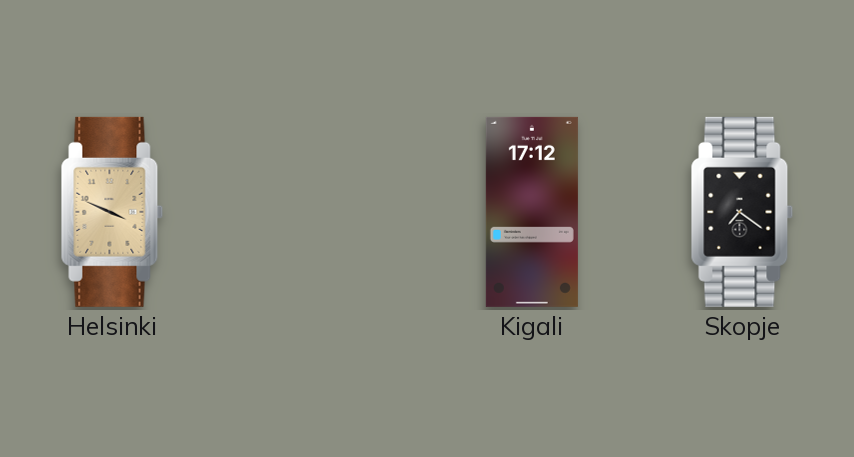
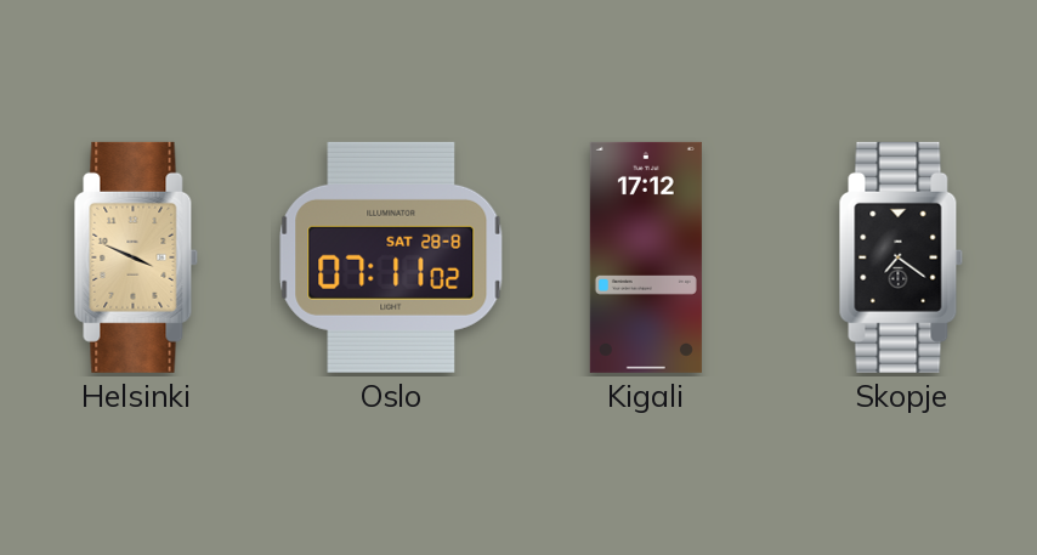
Oslo: none -> 07:11 (391, 257)
